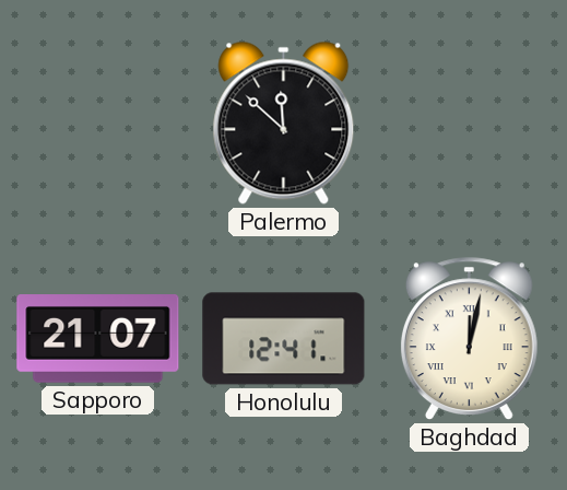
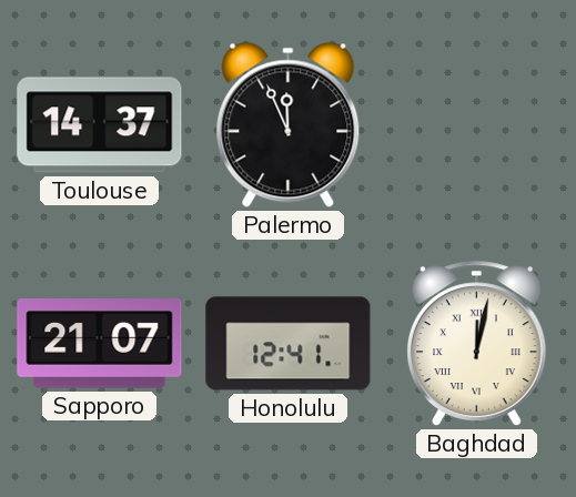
Toulouse: none -> 14:37 (100, 125)
Palermo: 11:52 -> 11:56 (289, 124)
